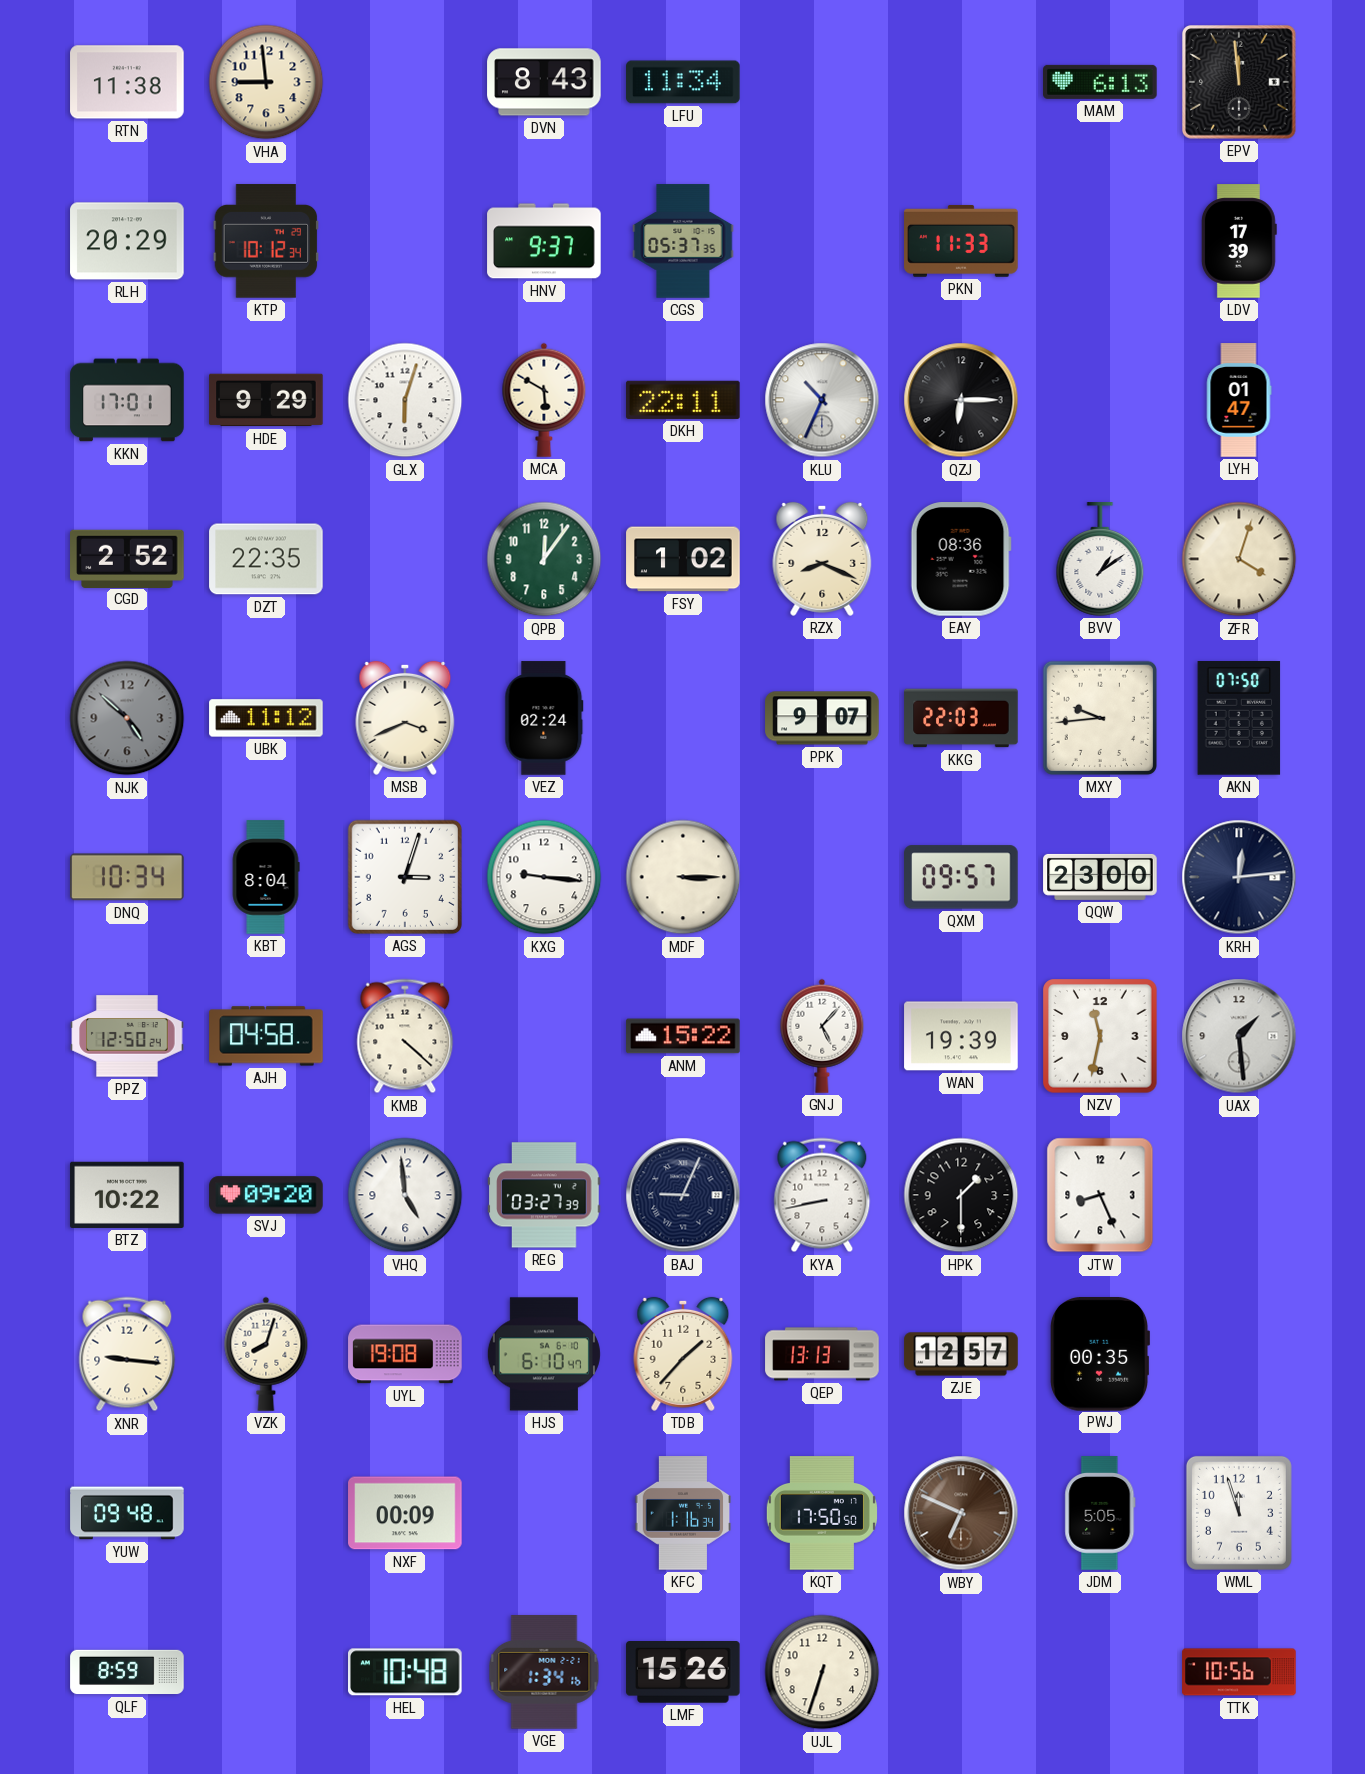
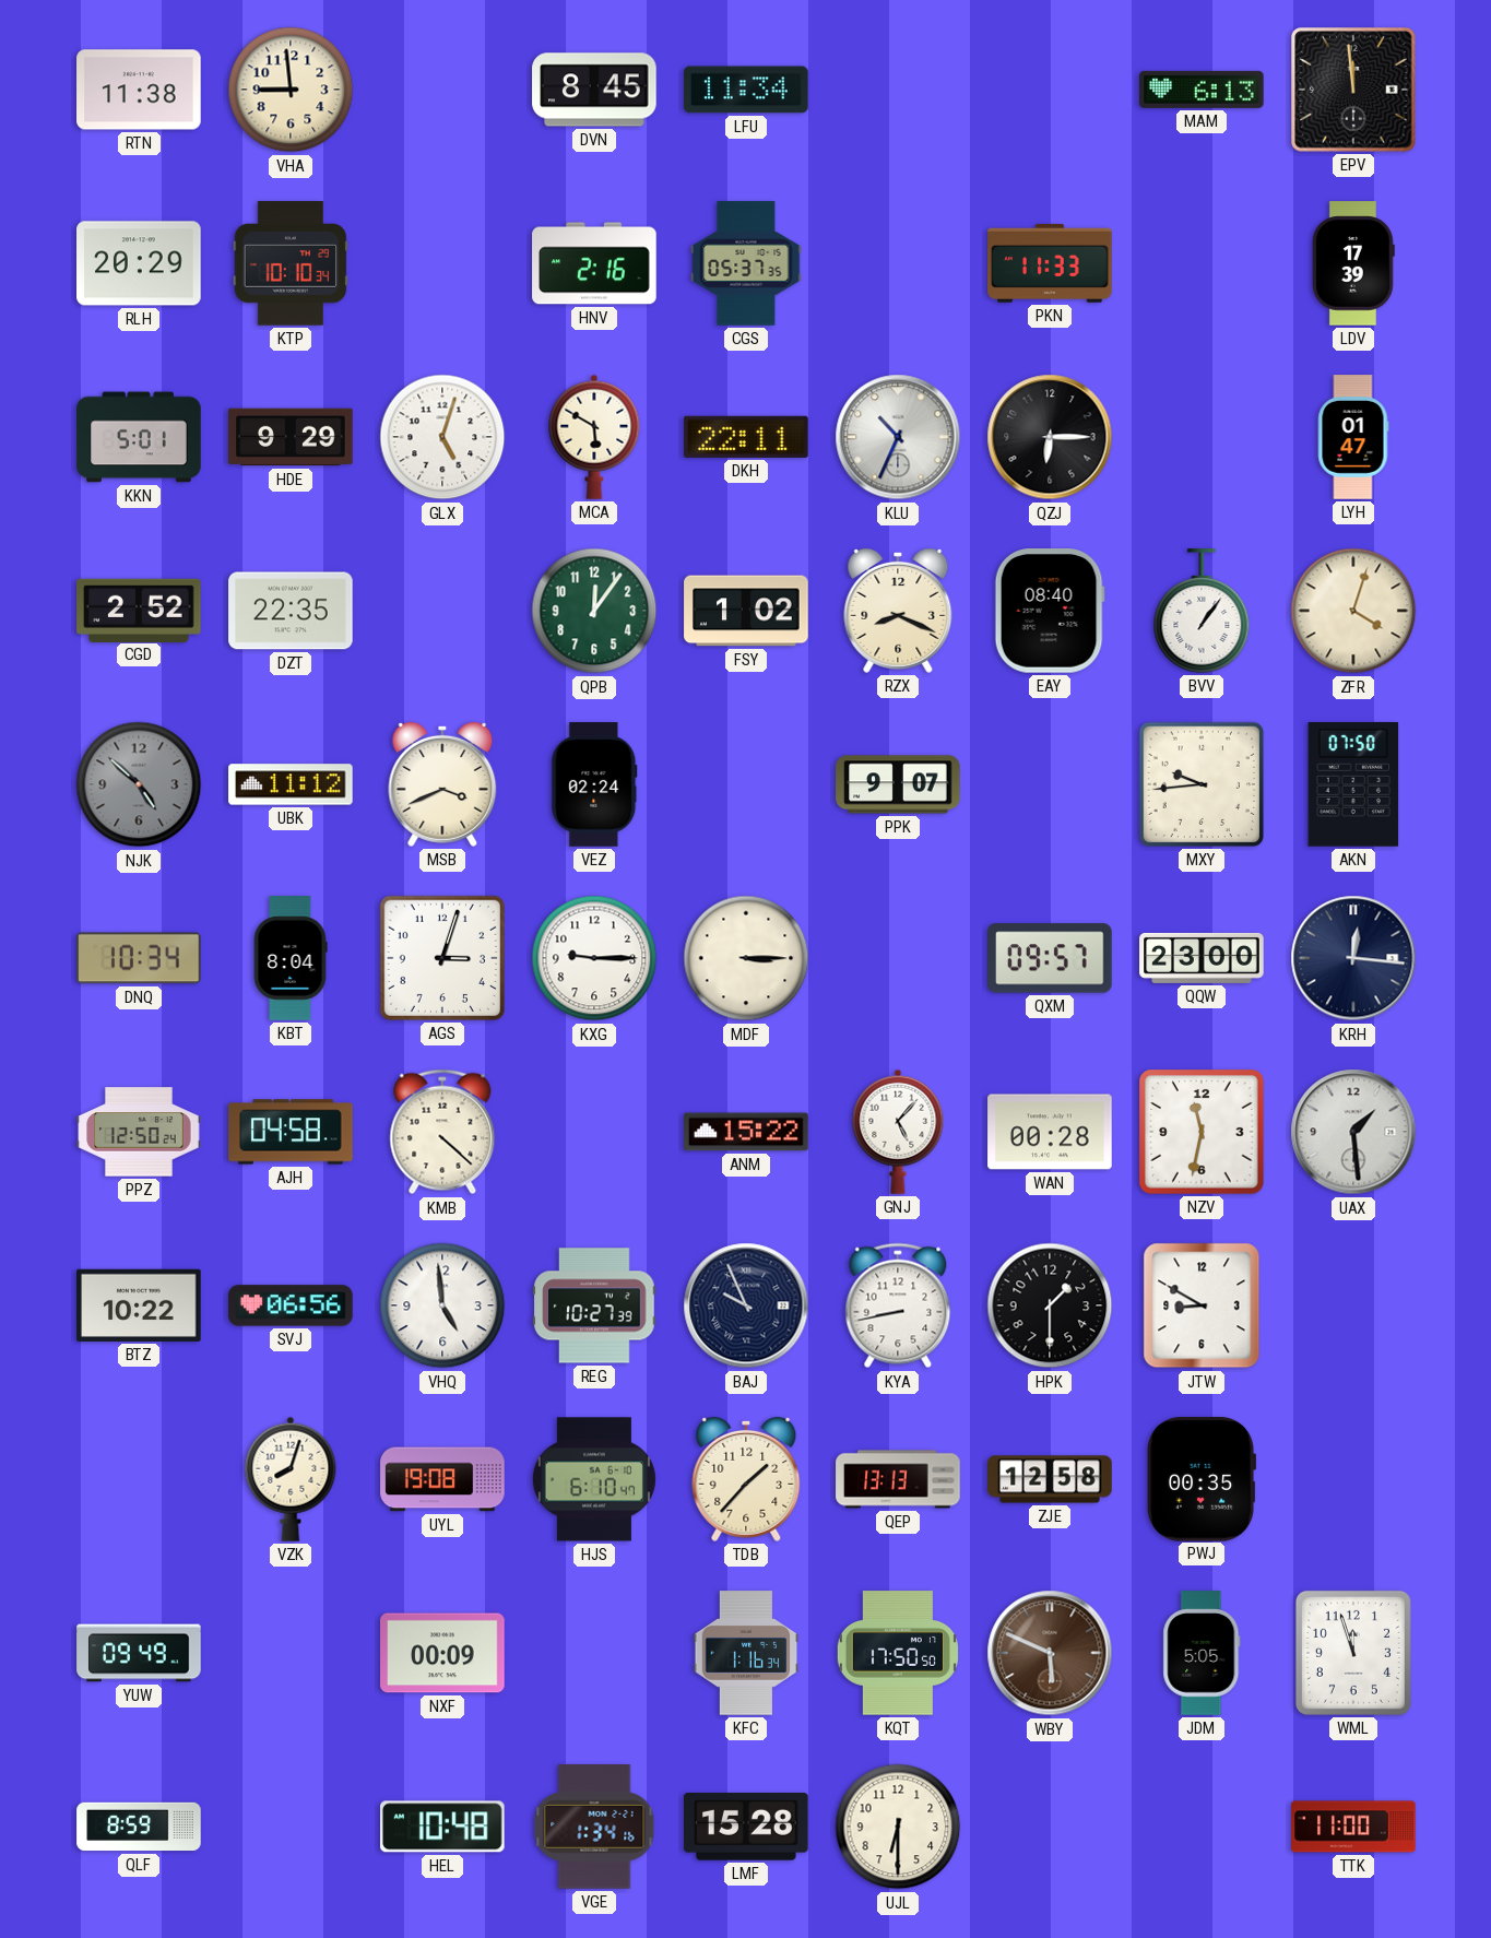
DVN: 8:43 -> 8:45 (594, 90)
KTP: 10:12 -> 10:10 (291, 263)
HNV: 9:37 -> 2:16 (594, 263)
KKN: 17:01 -> 5:01 (139, 437)
GLX: 6:03 -> 5:03 (442, 437)
EAY: 08:36 -> 08:40 (1050, 612)
BVV: 1:09 -> 1:06 (1202, 611)
KKG: 22:03 -> none (961, 718)
KXG: 9:16 -> 9:15 (594, 958)
KRH: 12:14 -> 12:16 (1353, 958)
WAN: 19:39 -> 00:28 (1050, 1132)
SVJ: 09:20 -> 06:56 (291, 1305)
REG: 03:27 -> 10:27 (594, 1305)
BAJ: 9:04 -> 9:56 (746, 1305)
JTW: 8:26 -> 8:50 (1202, 1305)
XNR: 9:16 -> none (127, 1354)
ZJE: 12:57 -> 12:58 (1050, 1479)
YUW: 09:48 -> 09:49 (139, 1653)
WBY: 6:49 -> 5:49 (1050, 1653)
LMF: 15:26 -> 15:28 (746, 1828)
UJL: 6:33 -> 6:30 (898, 1827)
TTK: 10:56 -> 11:00 (1353, 1827)
